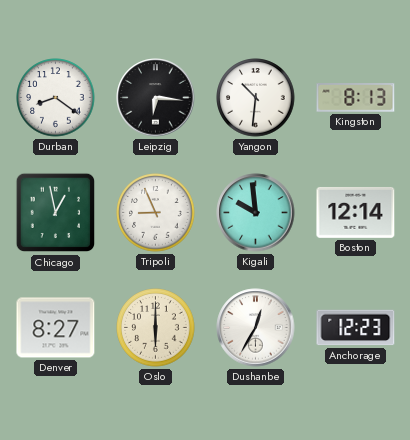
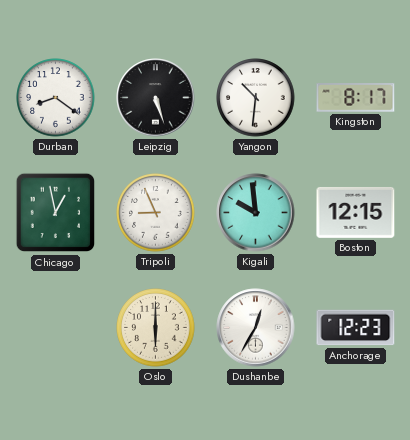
Leipzig: 6:16 -> 5:27 (156, 98)
Kingston: 8:13 -> 8:17 (356, 98)
Boston: 12:14 -> 12:15 (356, 212)
Denver: 8:27 -> none (56, 328)
